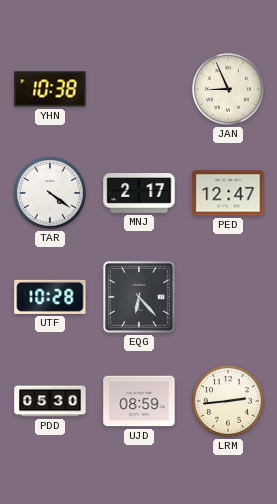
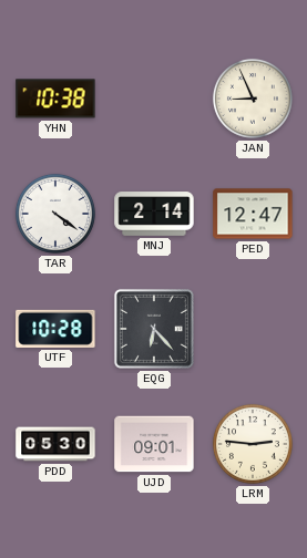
MNJ: 2:17 -> 2:14 (154, 214)
UJD: 08:59 -> 09:01 (154, 444)
LRM: 2:44 -> 2:46 (253, 444)
